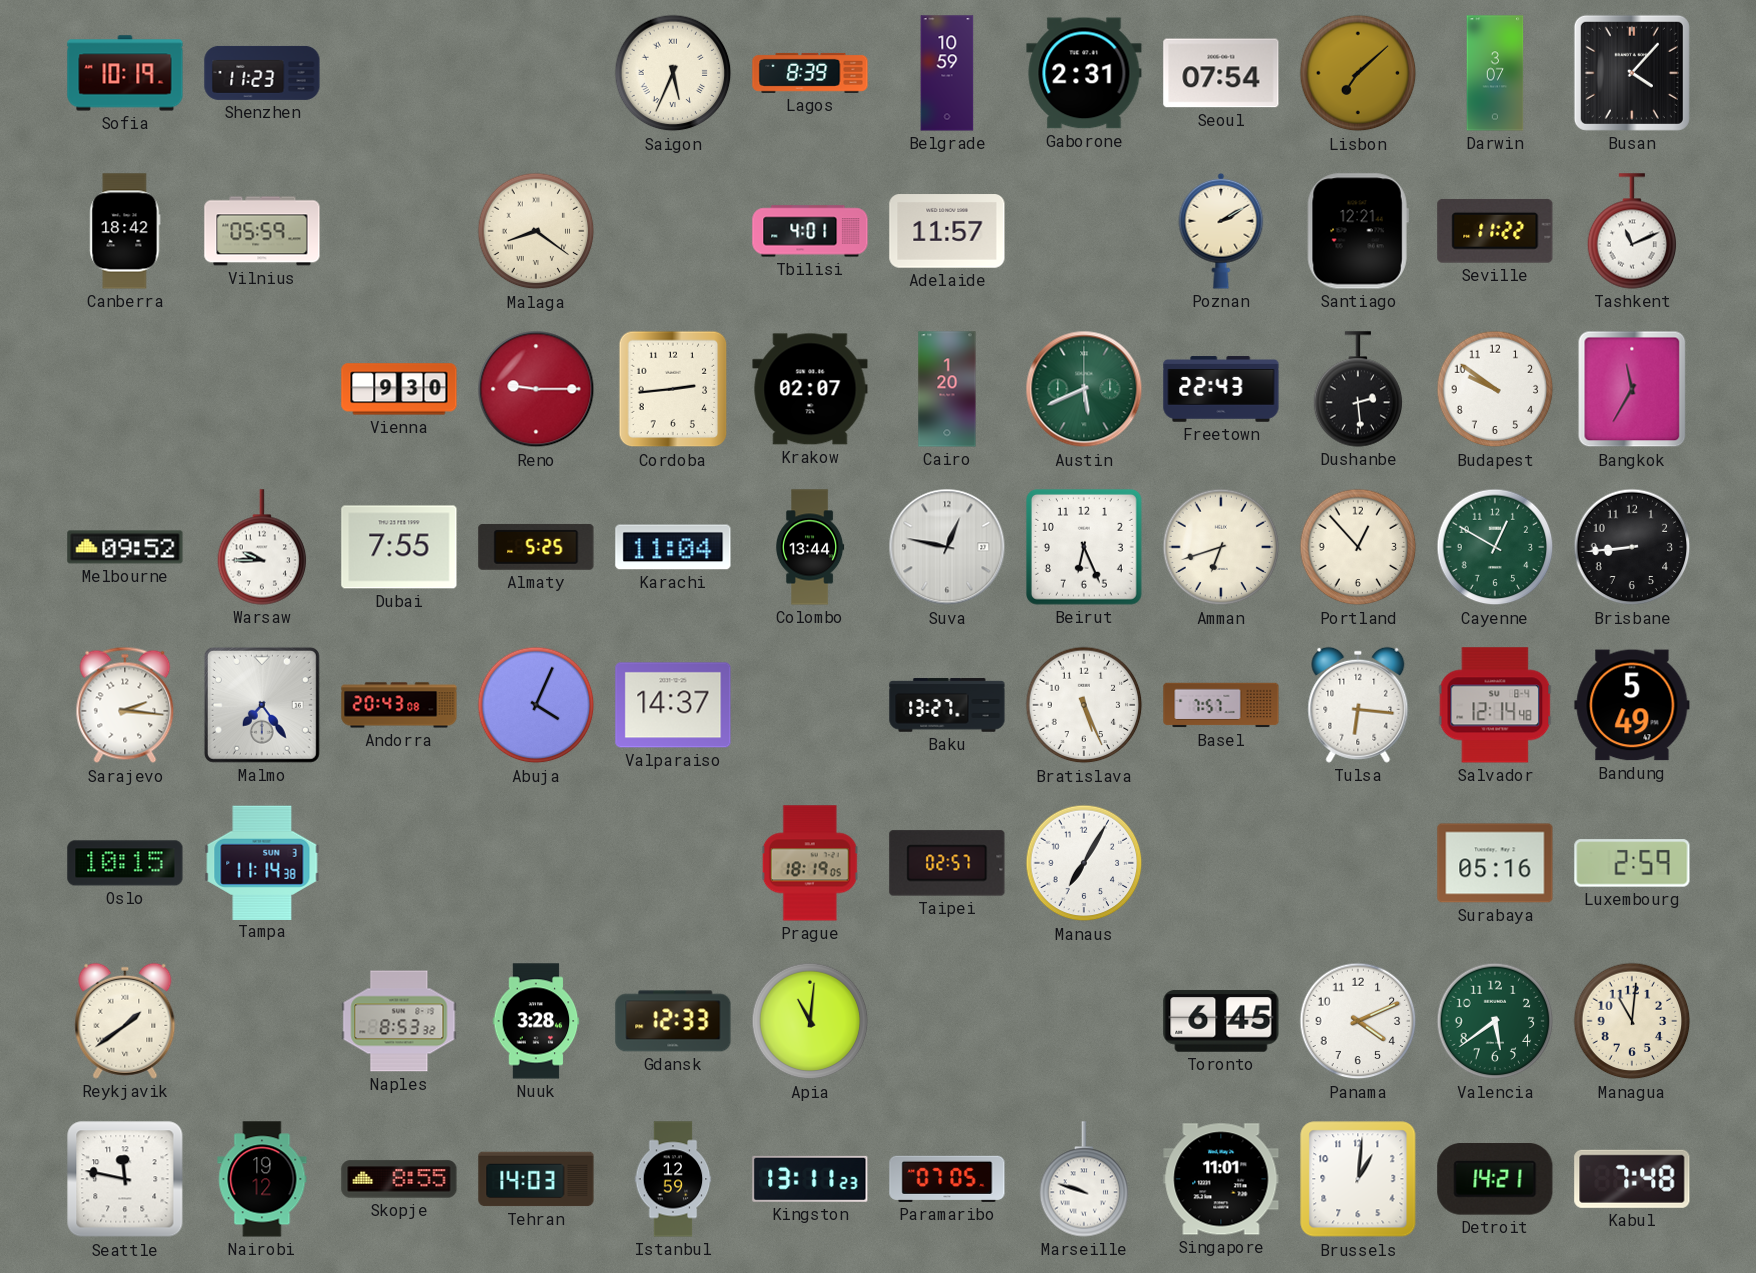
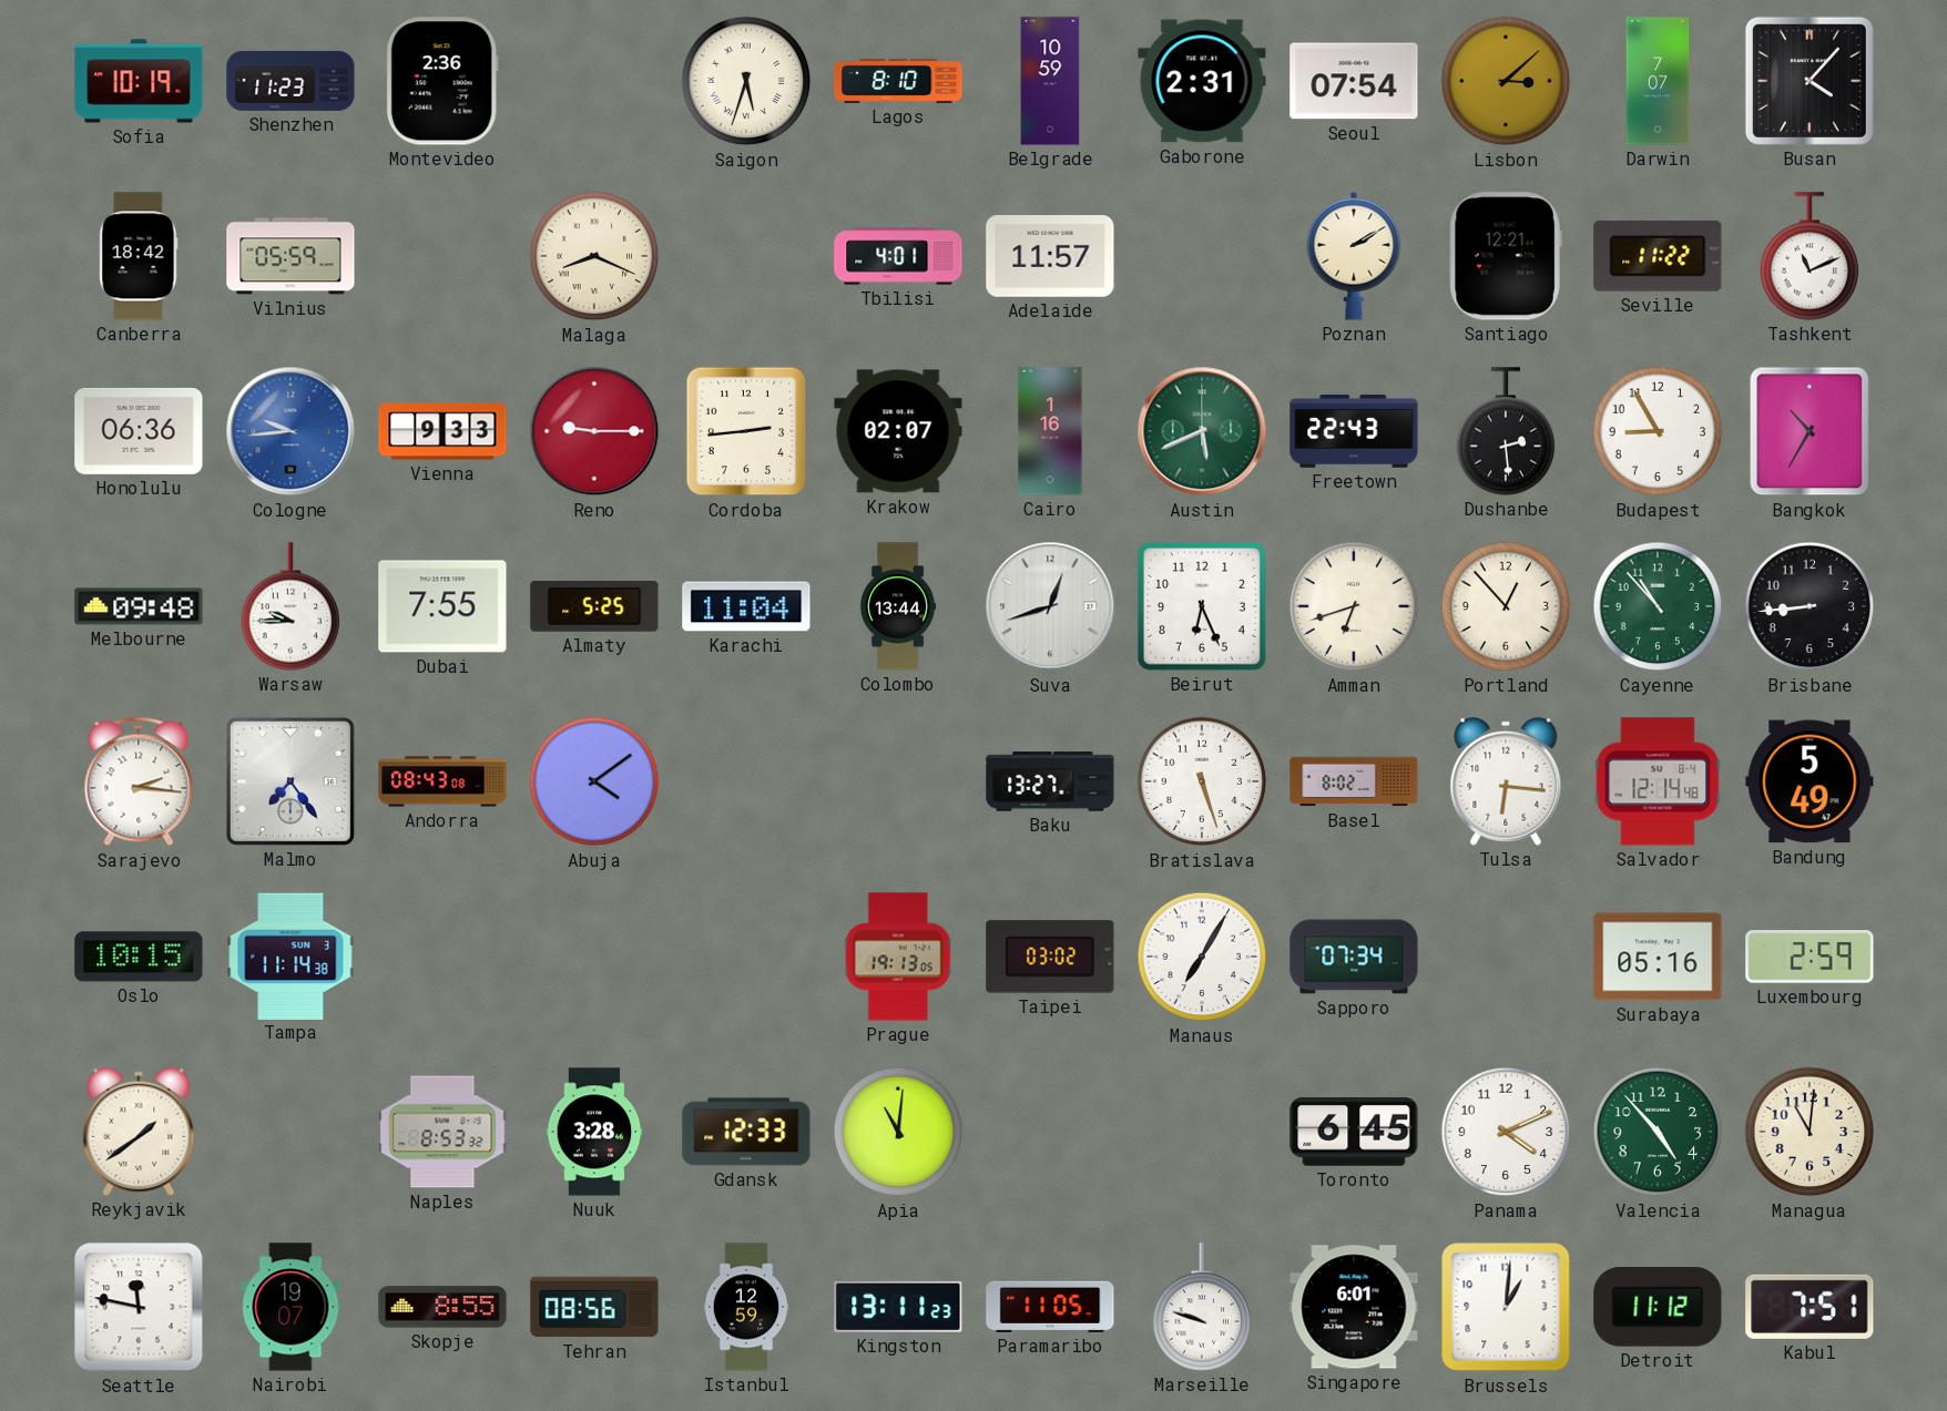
Montevideo: none -> 2:36 (442, 81)
Saigon: 5:34 -> 5:33 (746, 81)
Lagos: 8:39 -> 8:10 (898, 81)
Lisbon: 7:08 -> 3:08 (1506, 81)
Darwin: 3:07 -> 7:07 (1658, 81)
Malaga: 8:21 -> 8:19 (594, 256)
Honolulu: none -> 06:36 (139, 431)
Cologne: none -> 9:44 (290, 431)
Vienna: 9:30 -> 9:33 (442, 431)
Cairo: 1:20 -> 1:16 (1050, 431)
Budapest: 9:51 -> 8:55 (1658, 431)
Bangkok: 11:35 -> 10:35 (1810, 431)
Melbourne: 09:52 -> 09:48 (139, 606)
Suva: 12:47 -> 12:42 (1050, 606)
Cayenne: 12:50 -> 10:53 (1658, 606)
Andorra: 20:43 -> 08:43 (442, 781)
Abuja: 4:04 -> 4:09 (594, 781)
Valparaiso: 14:37 -> none (673, 705)
Bratislava: 5:26 -> 5:27 (1202, 781)
Basel: 7:57 -> 8:02 (1354, 781)
Prague: 18:19 -> 19:13 (898, 957)
Taipei: 02:57 -> 03:02 (1050, 957)
Sapporo: none -> 07:34 (1354, 957)
Valencia: 5:39 -> 4:53 (1658, 1132)
Nairobi: 19:12 -> 19:07 (290, 1307)
Tehran: 14:03 -> 08:56 (594, 1307)
Paramaribo: 07:05 -> 11:05 (1050, 1307)
Singapore: 11:01 -> 6:01 (1354, 1307)
Detroit: 14:21 -> 11:12 (1658, 1308)
Kabul: 7:48 -> 7:51 (1810, 1307)
